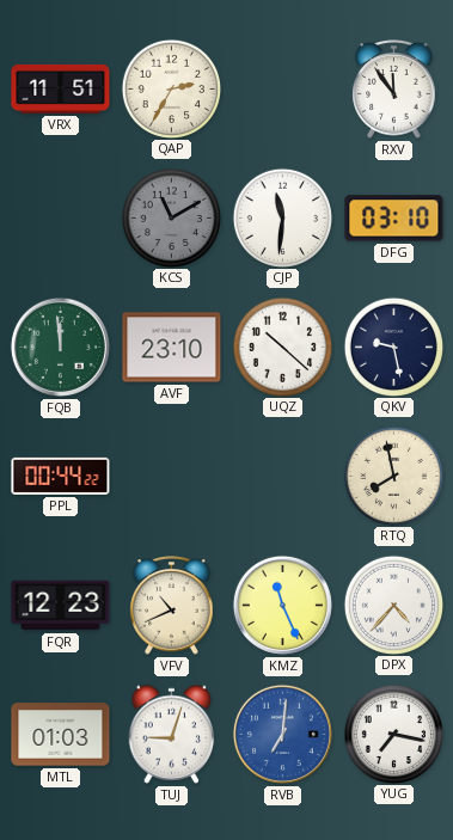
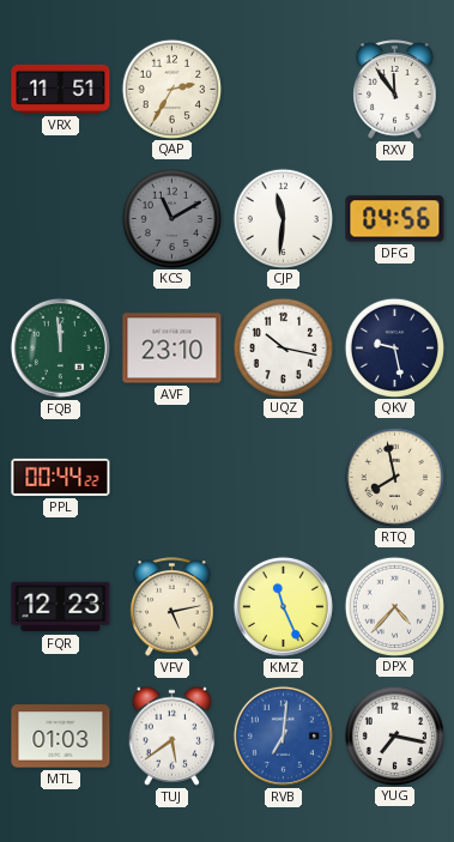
DFG: 03:10 -> 04:56 (395, 219)
UQZ: 10:22 -> 10:17 (283, 347)
VFV: 10:41 -> 5:13 (172, 607)
TUJ: 9:03 -> 5:39 (172, 735)
